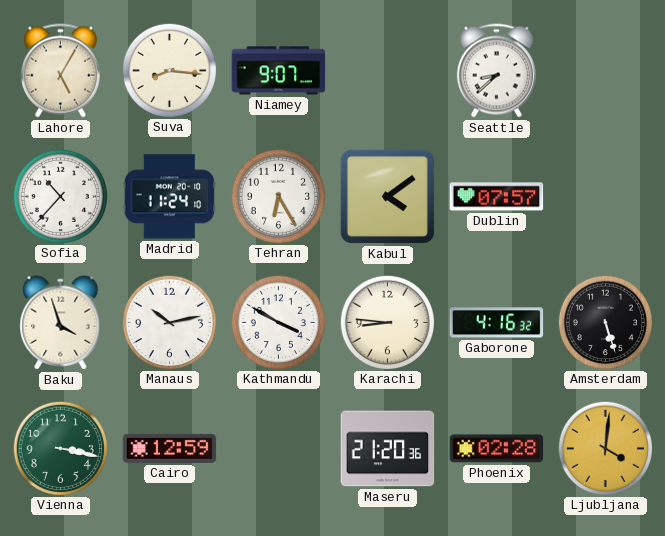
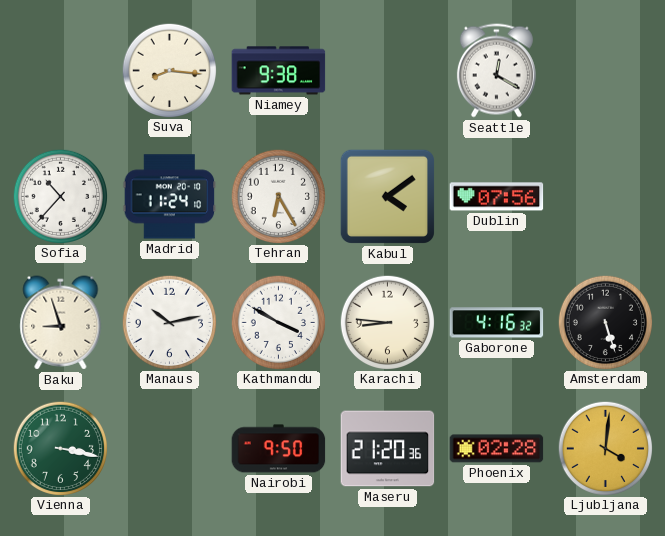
Lahore: 5:05 -> none (60, 71)
Niamey: 9:07 -> 9:38 (279, 71)
Seattle: 8:38 -> 12:20 (496, 71)
Dublin: 07:57 -> 07:56 (497, 197)
Baku: 3:57 -> 8:57 (61, 323)
Cairo: 12:59 -> none (170, 448)
Nairobi: none -> 9:50 (279, 449)
